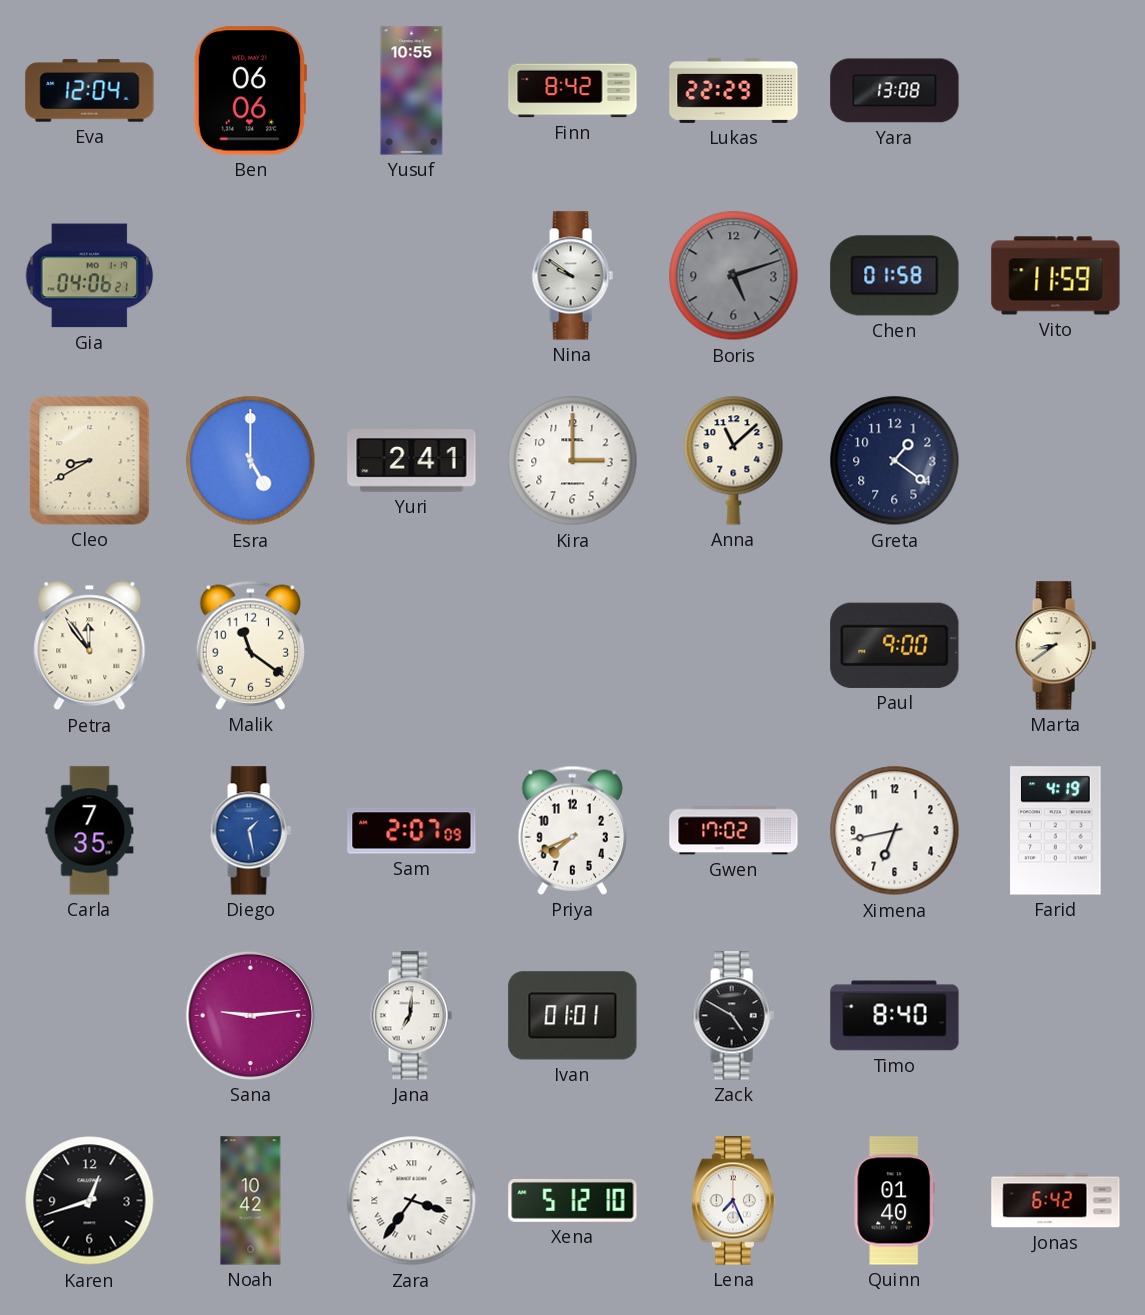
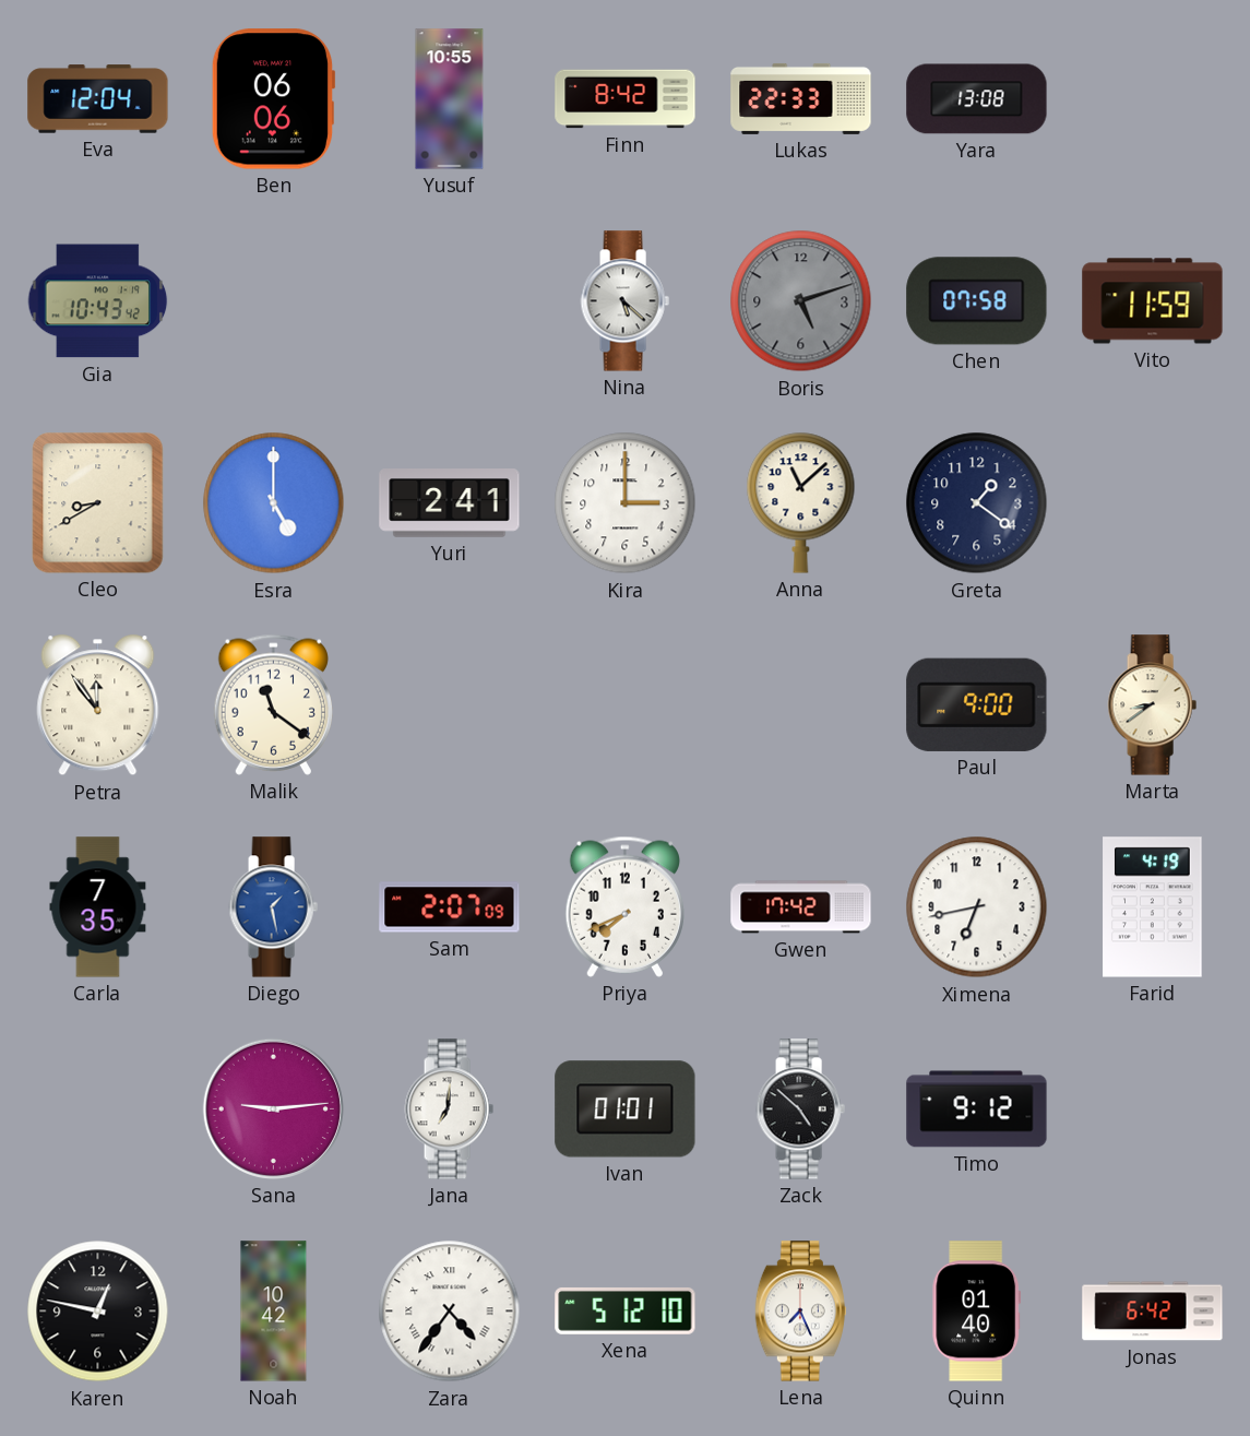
Lukas: 22:29 -> 22:33 (801, 98)
Gia: 04:06 -> 10:43 (98, 301)
Nina: 9:51 -> 5:22 (624, 301)
Chen: 01:58 -> 07:58 (977, 301)
Gwen: 17:02 -> 17:42 (801, 907)
Zack: 4:50 -> 4:52 (800, 1109)
Timo: 8:40 -> 9:12 (977, 1109)
Karen: 12:42 -> 12:47 (98, 1312)
Zara: 3:36 -> 4:36 (450, 1312)
